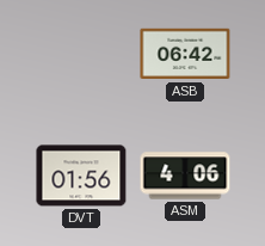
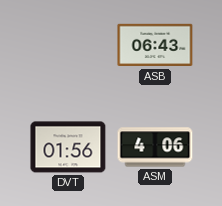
ASB: 06:42 -> 06:43 (155, 45)
